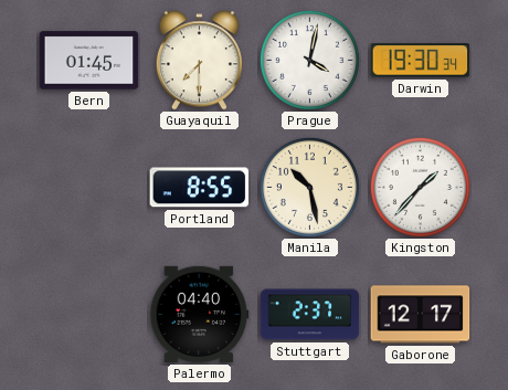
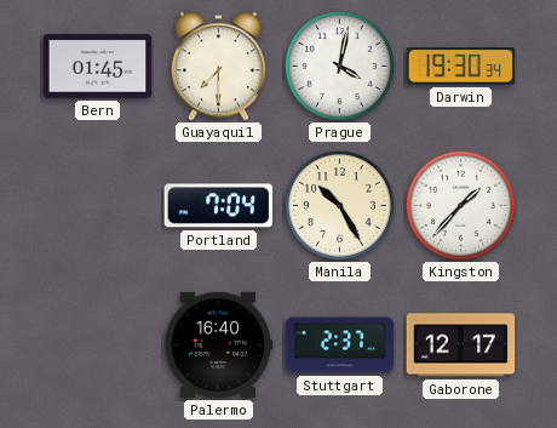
Portland: 8:55 -> 7:04 (219, 206)
Manila: 10:28 -> 10:25 (339, 205)
Palermo: 04:40 -> 16:40 (219, 344)
